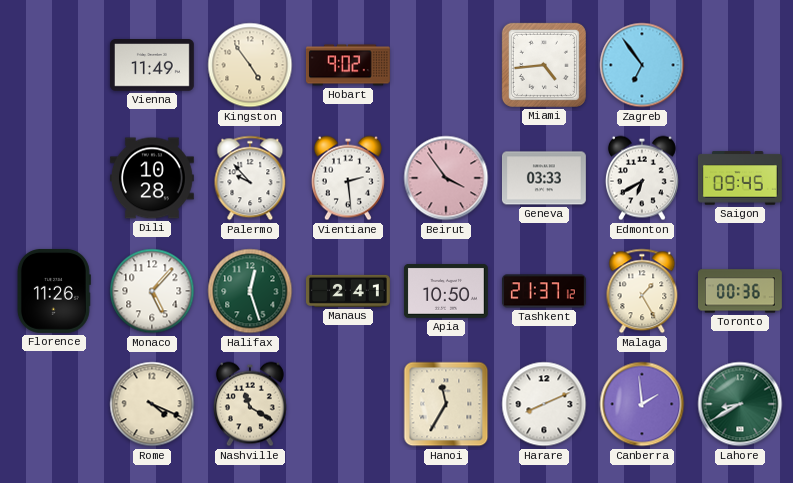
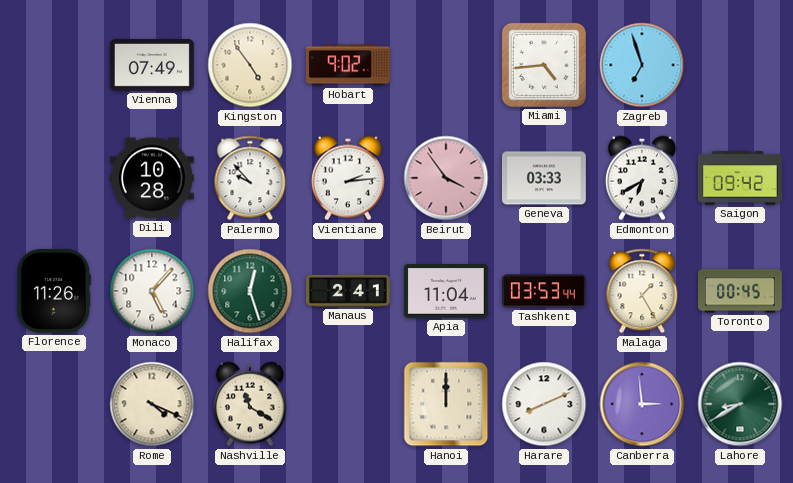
Vienna: 11:49 -> 07:49 (152, 66)
Zagreb: 6:54 -> 6:57 (642, 65)
Vientiane: 2:29 -> 2:14 (348, 178)
Saigon: 09:45 -> 09:42 (740, 178)
Apia: 10:50 -> 11:04 (446, 292)
Tashkent: 21:37 -> 03:53 (545, 291)
Toronto: 00:36 -> 00:45 (741, 291)
Hanoi: 11:35 -> 12:00 (446, 404)
Canberra: 1:59 -> 2:59 (642, 404)
